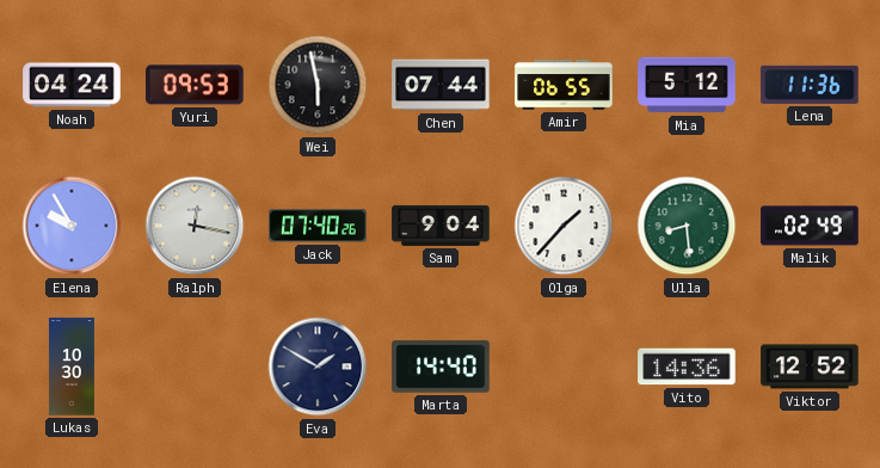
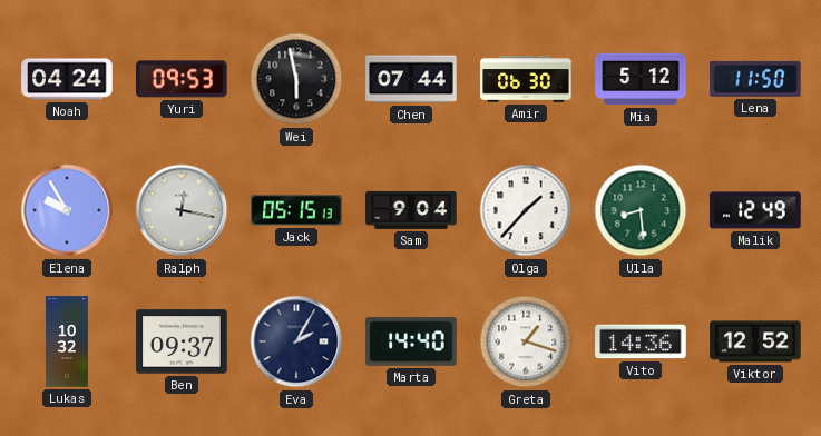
Amir: 06:55 -> 06:30 (526, 79)
Lena: 11:36 -> 11:50 (755, 79)
Jack: 07:40 -> 05:15 (296, 210)
Malik: 02:49 -> 12:49 (755, 210)
Lukas: 10:30 -> 10:32 (67, 341)
Ben: none -> 09:37 (182, 341)
Eva: 1:50 -> 2:05 (296, 341)
Greta: none -> 1:18 (526, 341)
